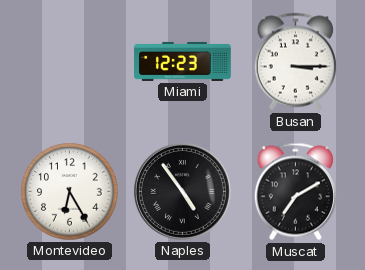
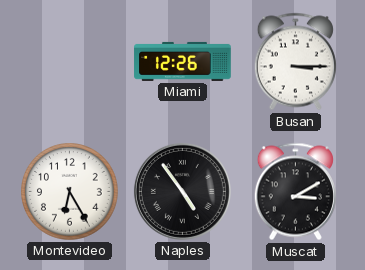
Miami: 12:23 -> 12:26 (183, 61)
Muscat: 7:10 -> 3:10 (295, 192)
